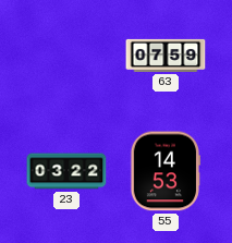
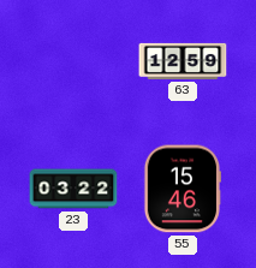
63: 07:59 -> 12:59 (183, 61)
55: 14:53 -> 15:46 (181, 189)
